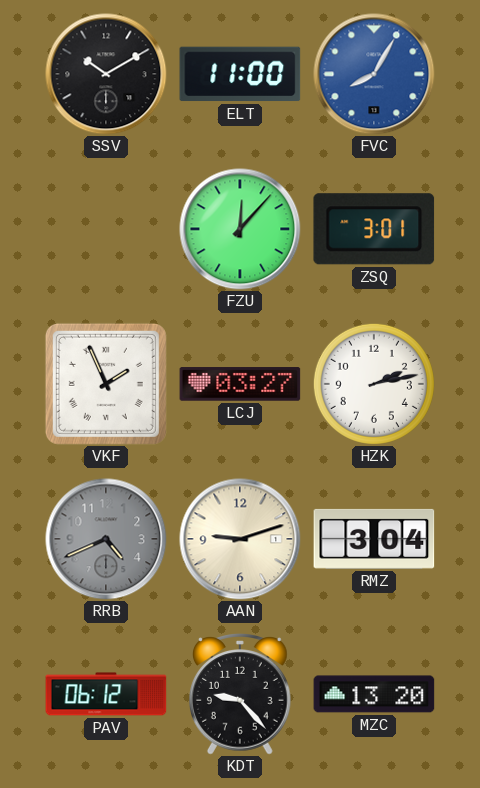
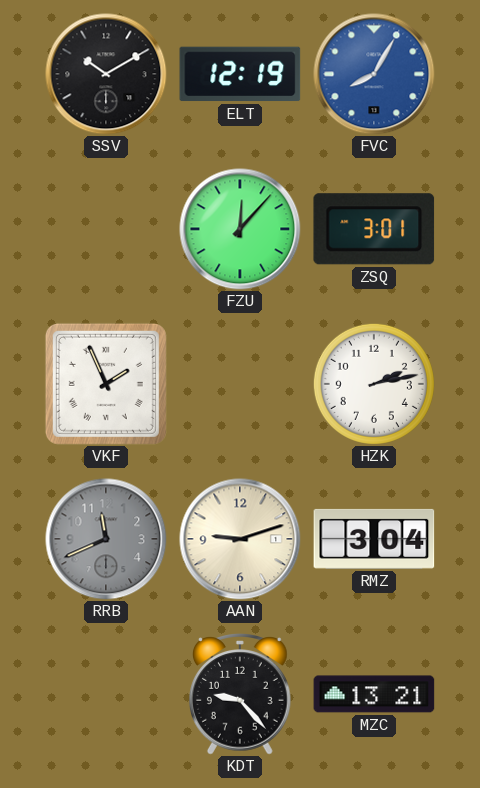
ELT: 11:00 -> 12:19 (240, 74)
LCJ: 03:27 -> none (240, 384)
RRB: 4:41 -> 11:41 (106, 539)
PAV: 06:12 -> none (106, 694)
MZC: 13:20 -> 13:21 (374, 694)
